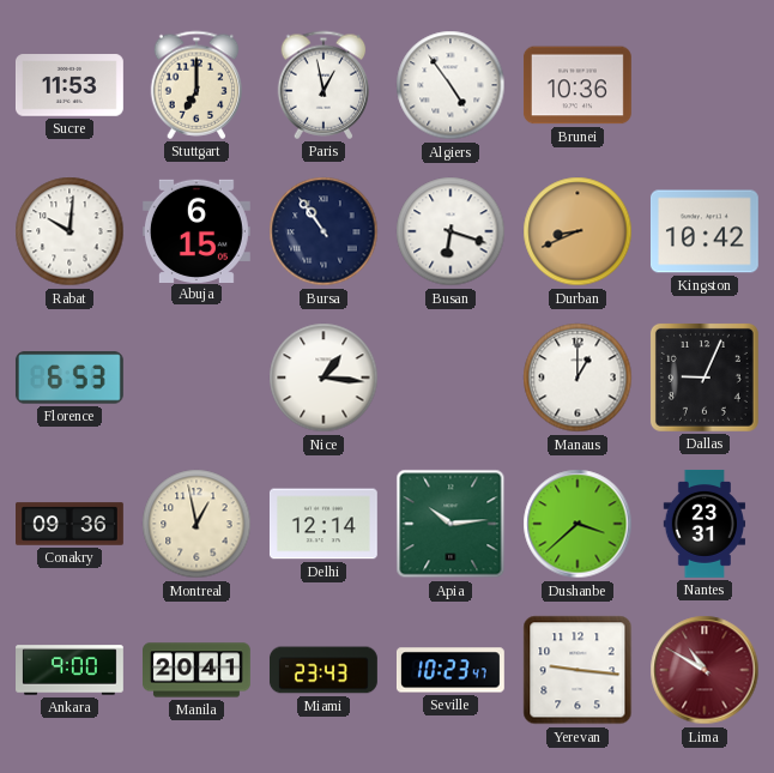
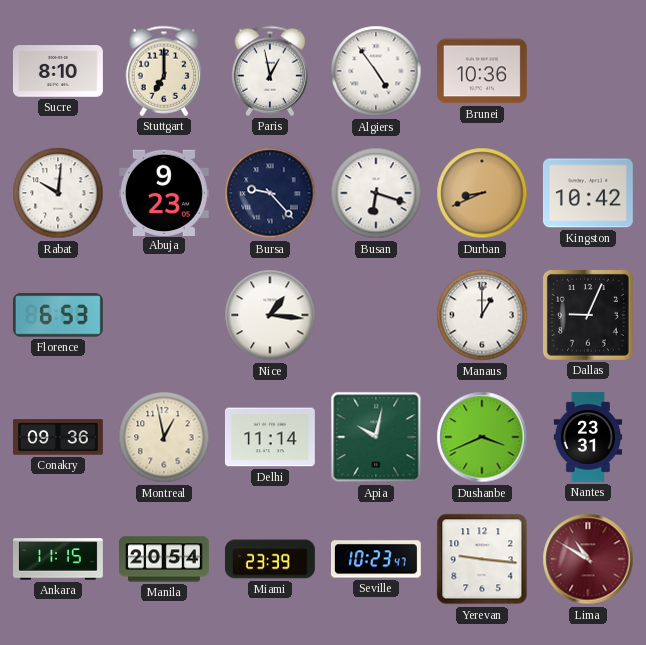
Sucre: 11:53 -> 8:10 (58, 71)
Abuja: 6:15 -> 9:23 (164, 192)
Bursa: 10:54 -> 9:23 (270, 193)
Delhi: 12:14 -> 11:14 (270, 437)
Apia: 10:14 -> 10:02 (376, 437)
Dushanbe: 3:38 -> 3:41 (482, 437)
Ankara: 9:00 -> 11:15 (59, 559)
Manila: 20:41 -> 20:54 (165, 559)
Miami: 23:43 -> 23:39 (270, 559)
